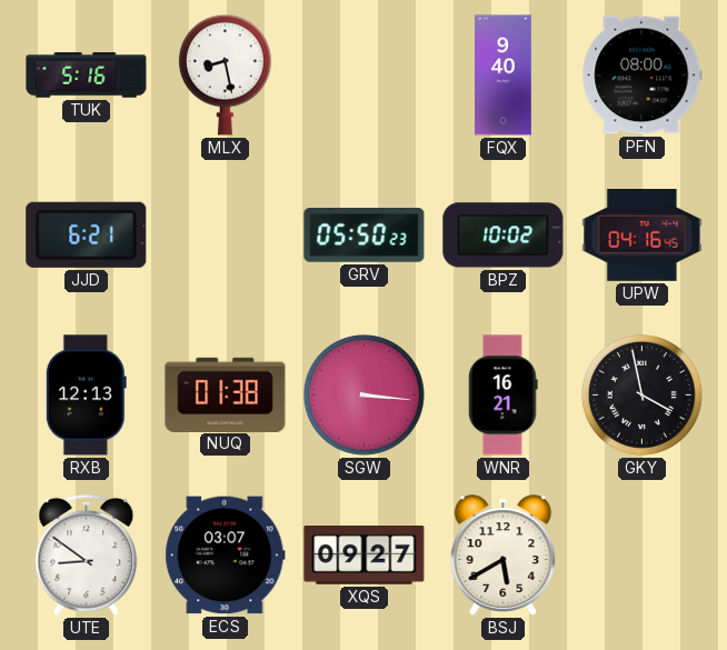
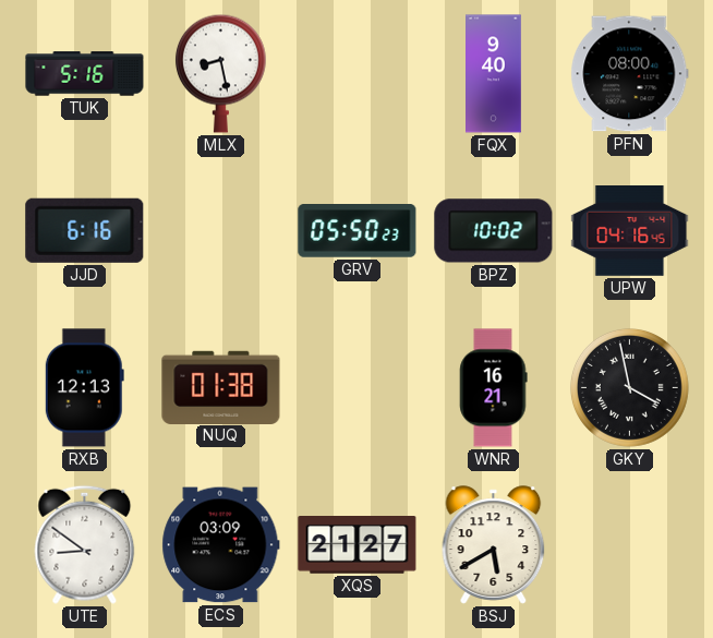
JJD: 6:21 -> 6:16 (85, 230)
SGW: 3:16 -> none (363, 396)
ECS: 03:07 -> 03:09 (221, 545)
XQS: 09:27 -> 21:27 (358, 545)
